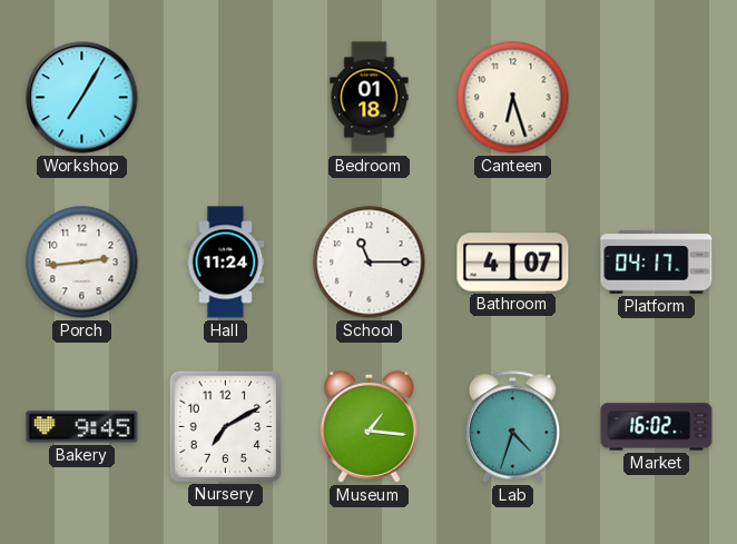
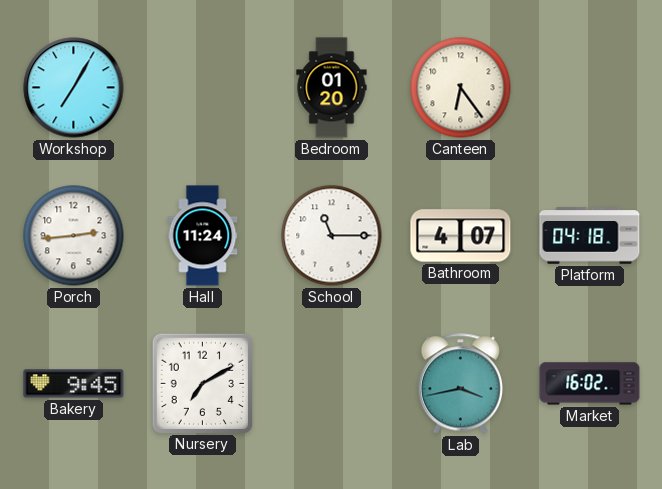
Bedroom: 01:18 -> 01:20 (332, 88)
Canteen: 6:27 -> 6:24 (461, 88)
Platform: 04:17 -> 04:18 (590, 236)
Museum: 1:16 -> none (368, 426)
Lab: 4:33 -> 3:43 (460, 384)
